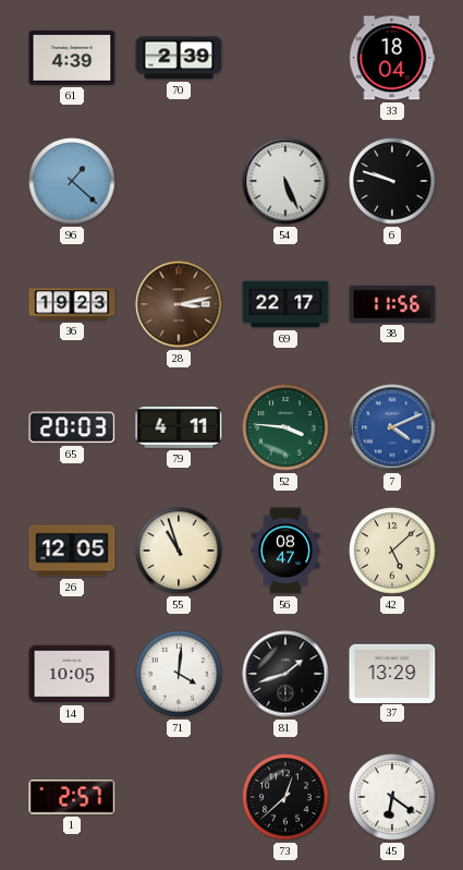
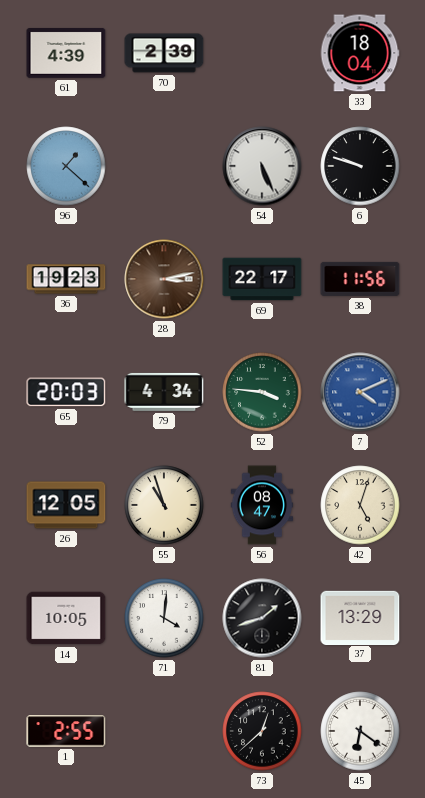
79: 4:11 -> 4:34 (164, 392)
42: 5:08 -> 5:03 (360, 505)
1: 2:57 -> 2:55 (66, 731)
